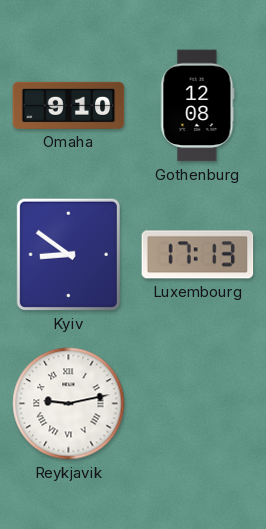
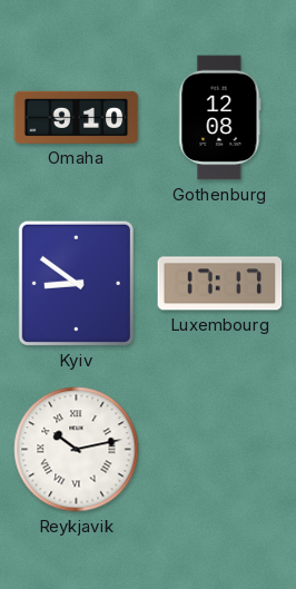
Luxembourg: 17:13 -> 17:17 (220, 284)
Reykjavik: 9:13 -> 10:13 (77, 450)
